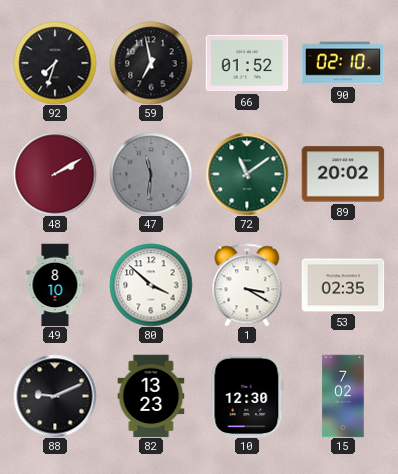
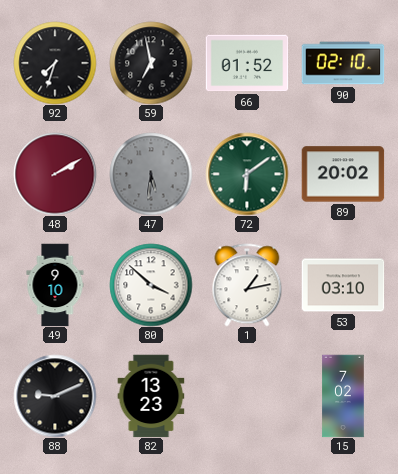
47: 11:31 -> 5:31 (151, 174)
72: 11:09 -> 6:09 (247, 174)
49: 8:10 -> 9:10 (55, 285)
1: 3:20 -> 1:13 (247, 285)
53: 02:35 -> 03:10 (343, 285)
10: 12:30 -> none (247, 396)
